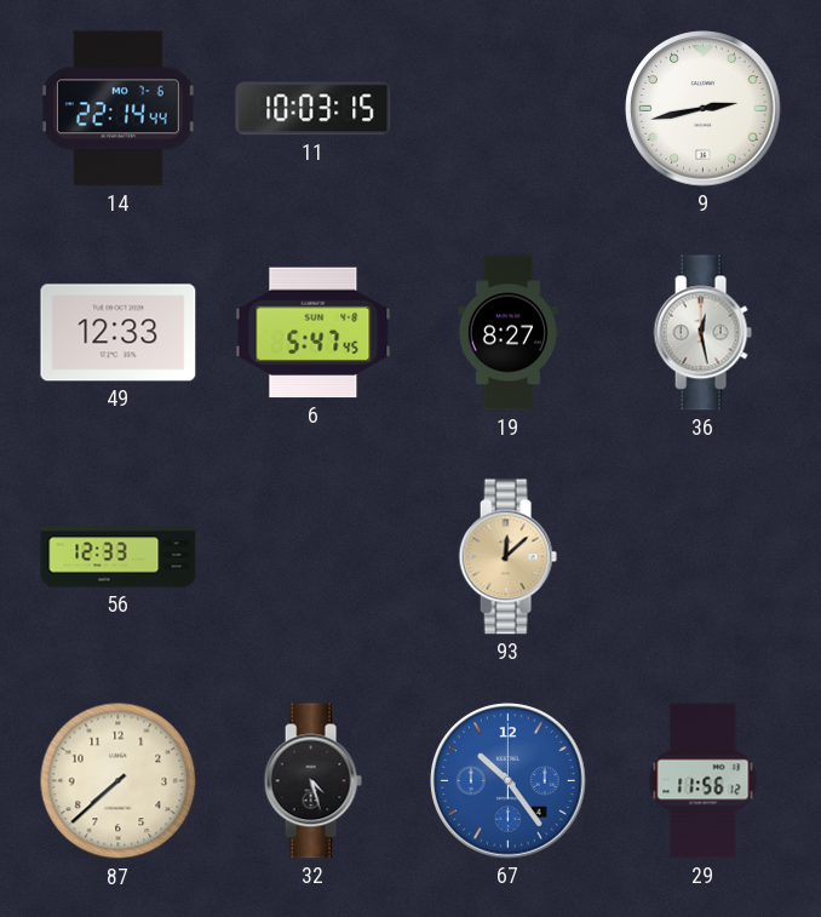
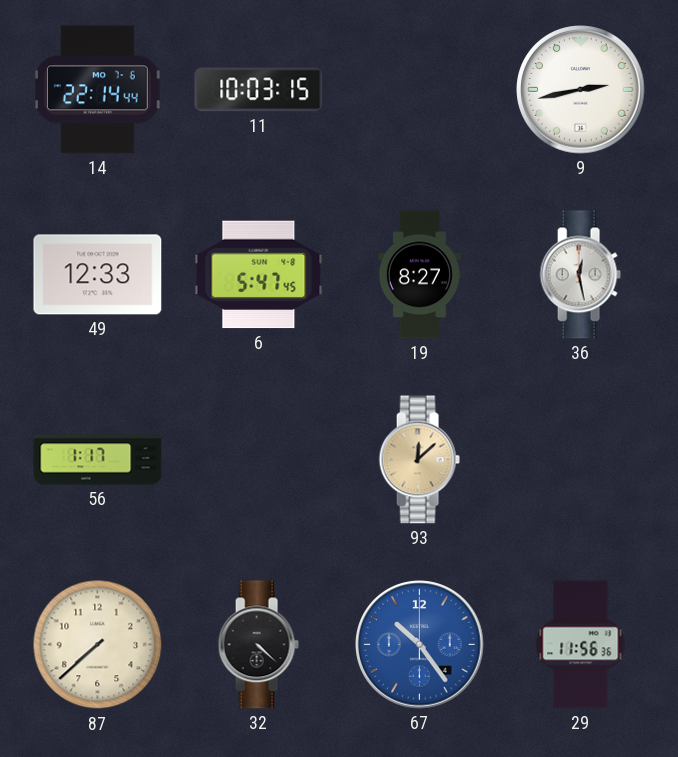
56: 12:33 -> 1:17 (98, 460)
32: 4:27 -> 4:22 (258, 645)
29: 11:56:12 -> 11:56:36 (581, 645)
